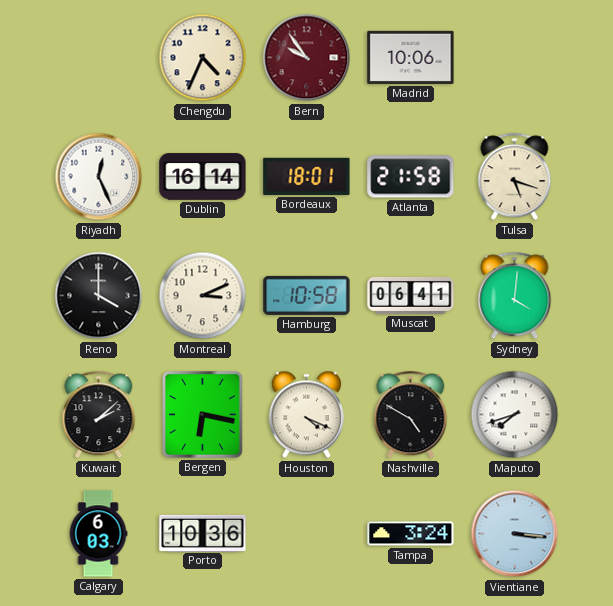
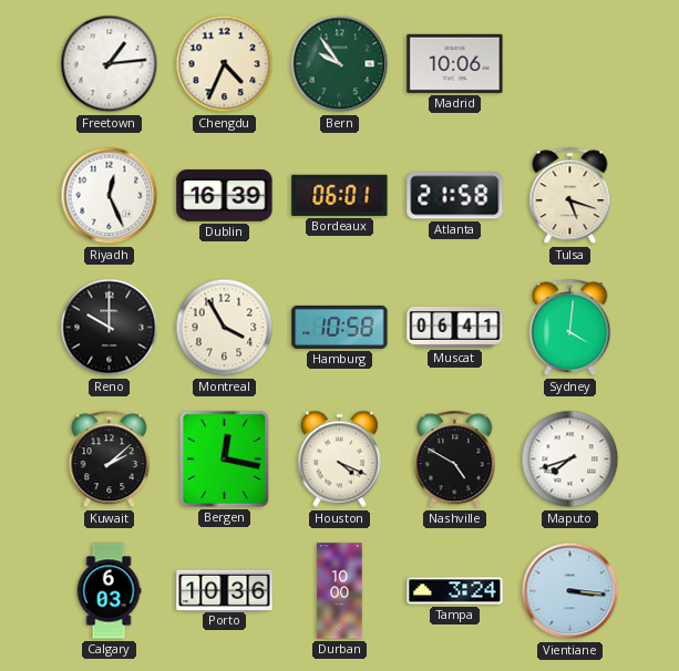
Freetown: none -> 1:14 (110, 64)
Bern dial: burgundy -> green (340, 64)
Dublin: 16:14 -> 16:39 (225, 196)
Bordeaux: 18:01 -> 06:01 (340, 195)
Reno: 4:00 -> 10:00 (110, 328)
Montreal: 3:11 -> 3:55 (225, 328)
Bergen: 6:17 -> 12:17 (224, 458)
Durban: none -> 10:00 (340, 591)
